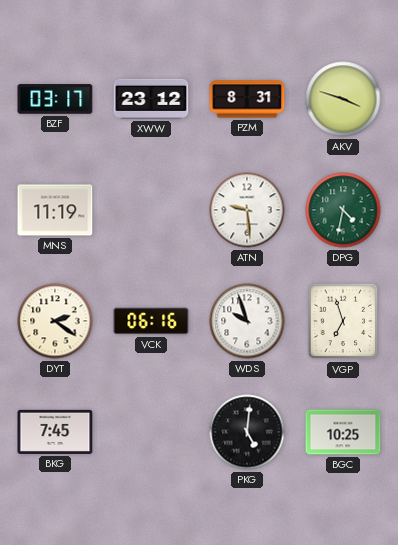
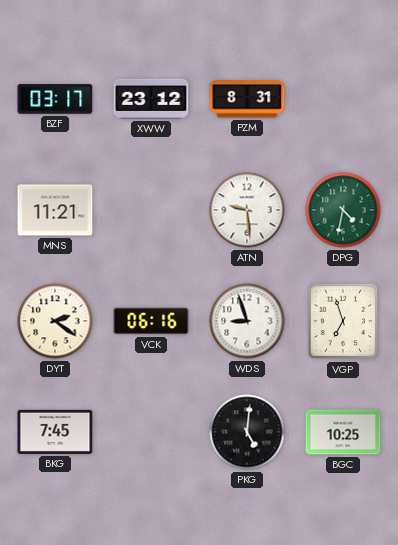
AKV: 3:48 -> none (343, 99)
MNS: 11:19 -> 11:21 (55, 210)
WDS: 9:57 -> 8:57 (247, 321)
